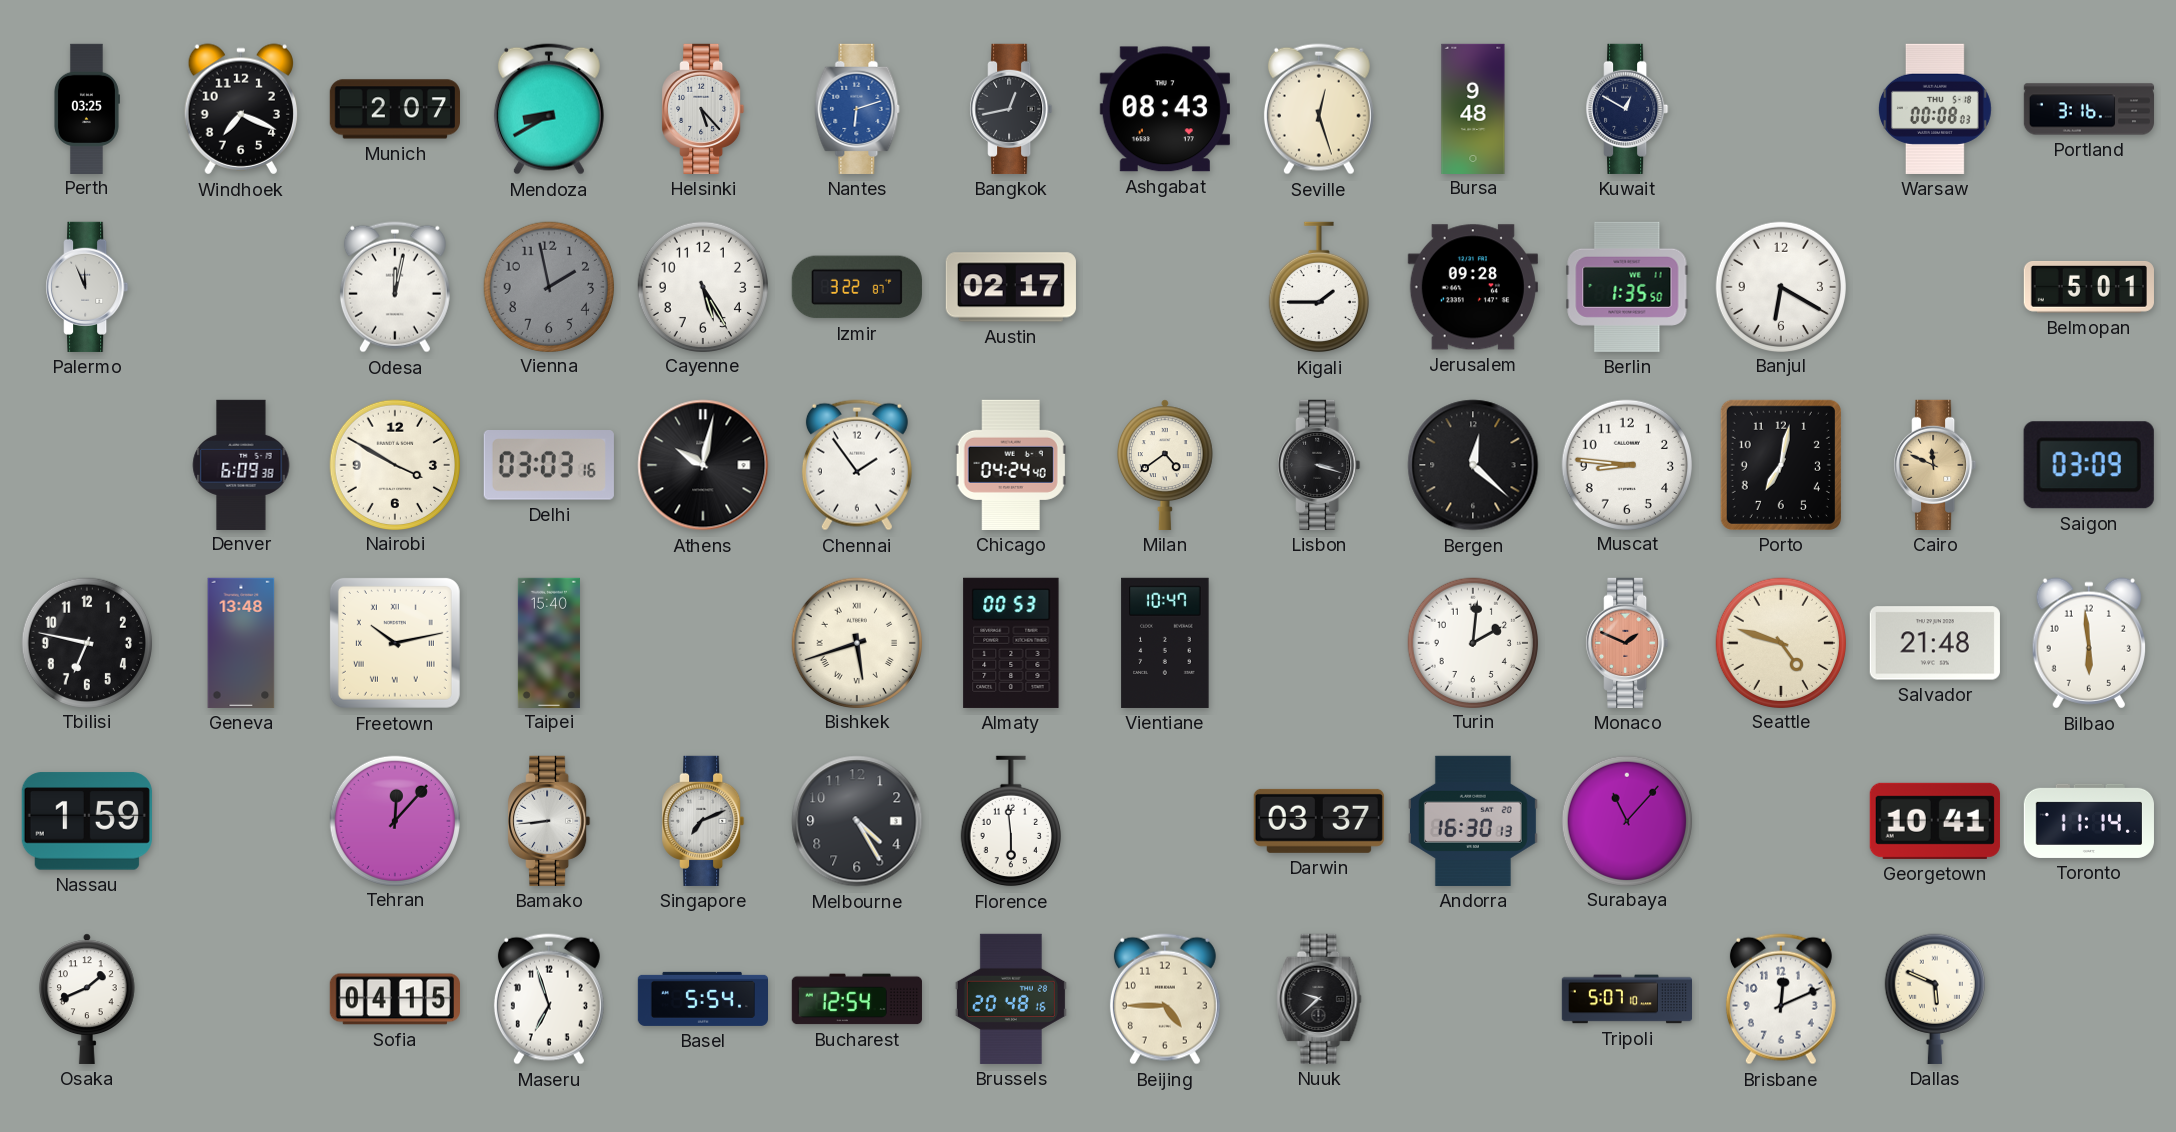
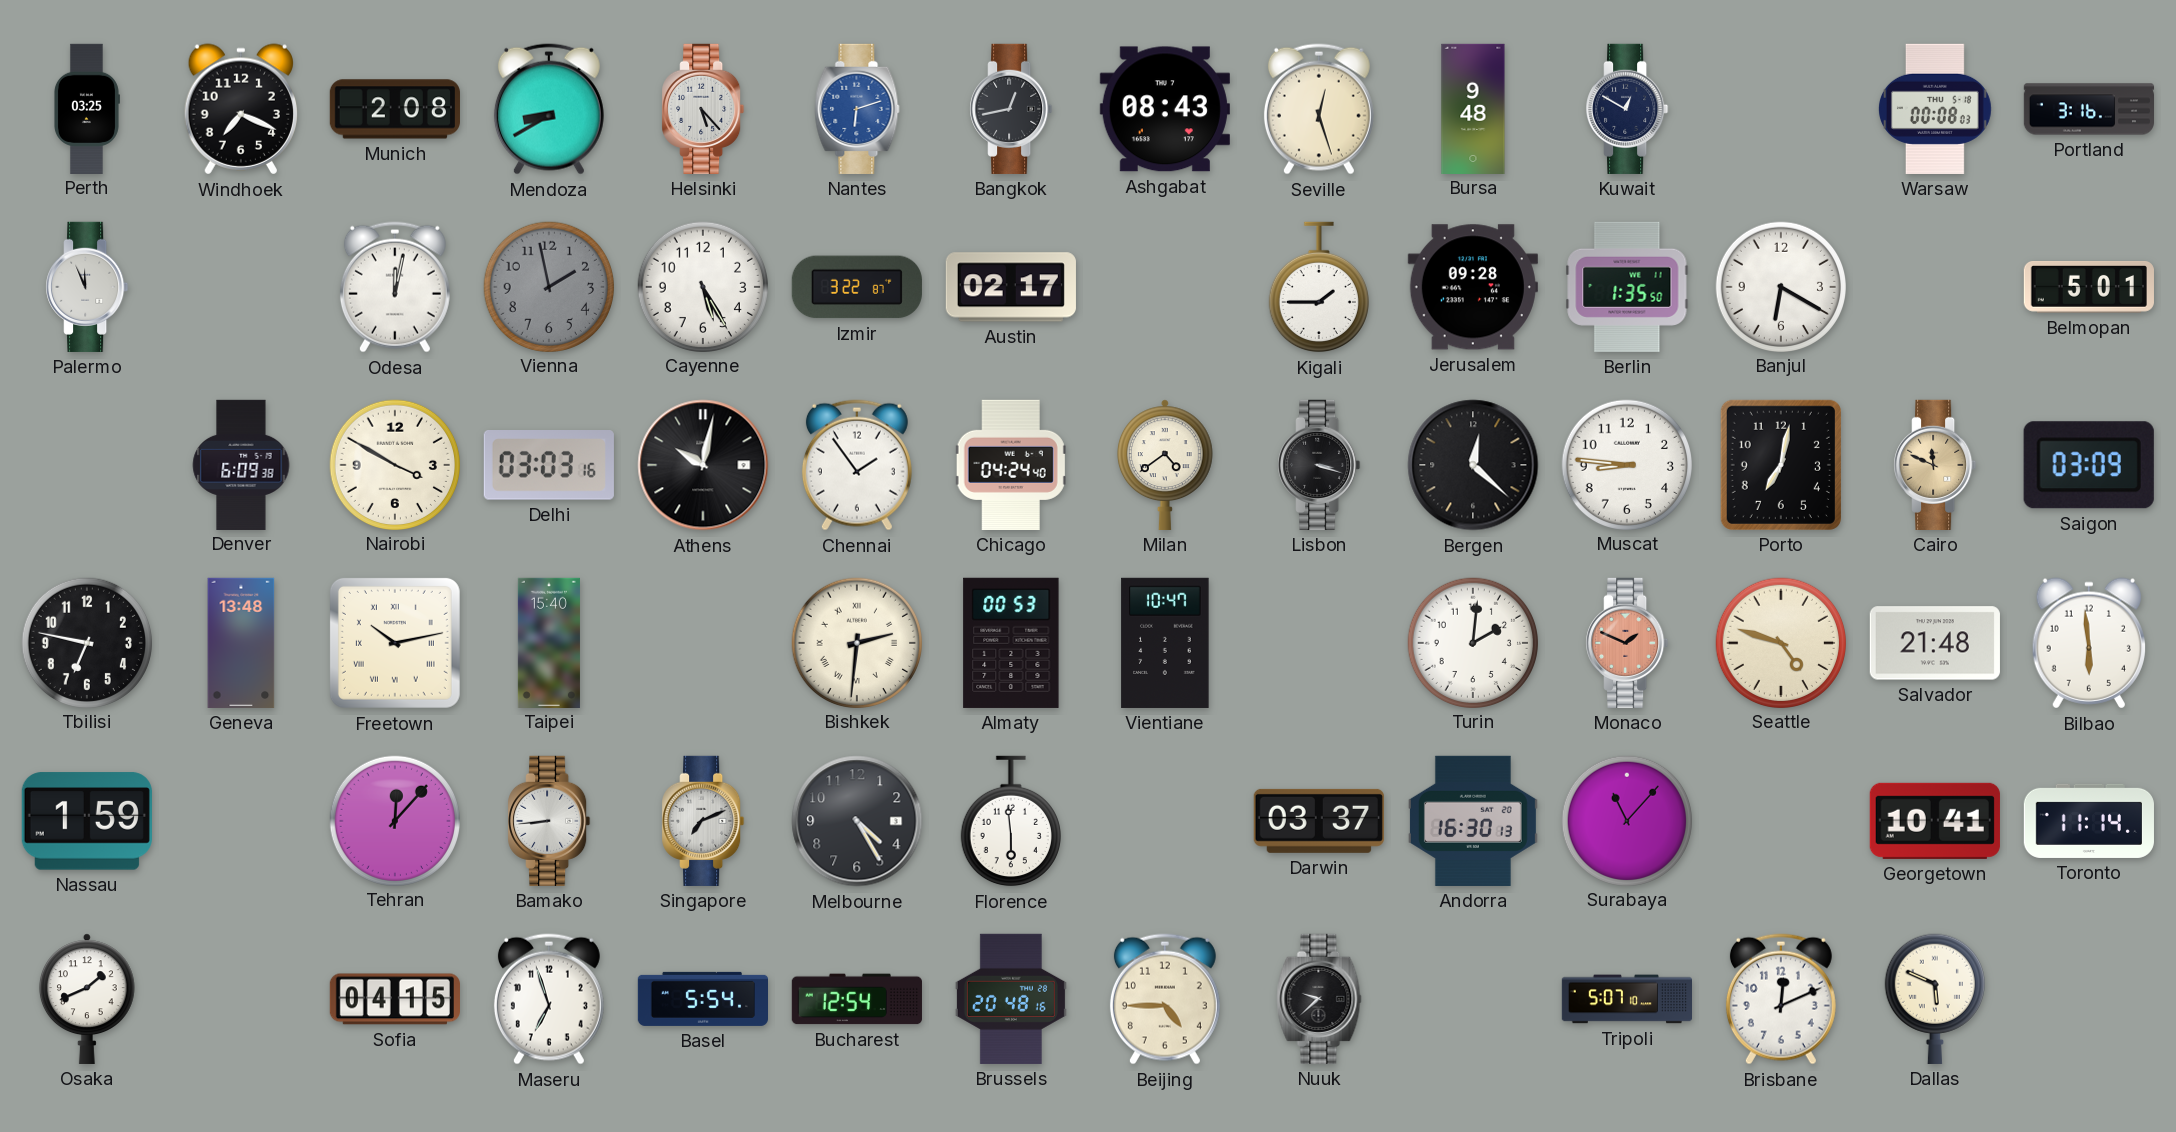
Munich: 2:07 -> 2:08 (395, 109)
Bishkek: 5:42 -> 2:31 (856, 642)
